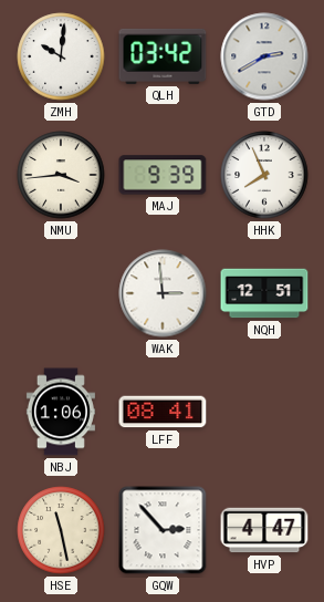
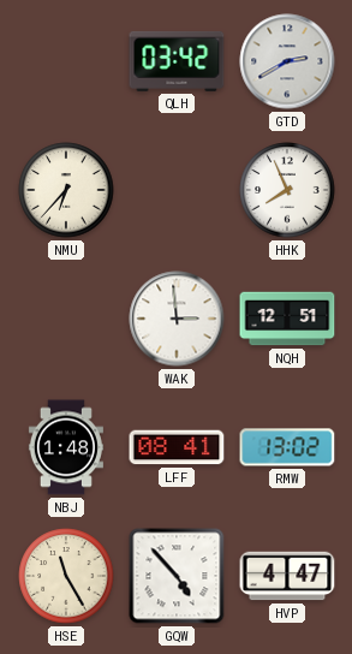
ZMH: 10:01 -> none (61, 56)
NMU: 3:44 -> 6:37 (66, 190)
MAJ: 9:39 -> none (163, 175)
NBJ: 1:06 -> 1:48 (66, 447)
RMW: none -> 13:02 (287, 447)
HSE: 11:28 -> 11:25 (66, 576)
GQW: 2:53 -> 4:53 (177, 576)
